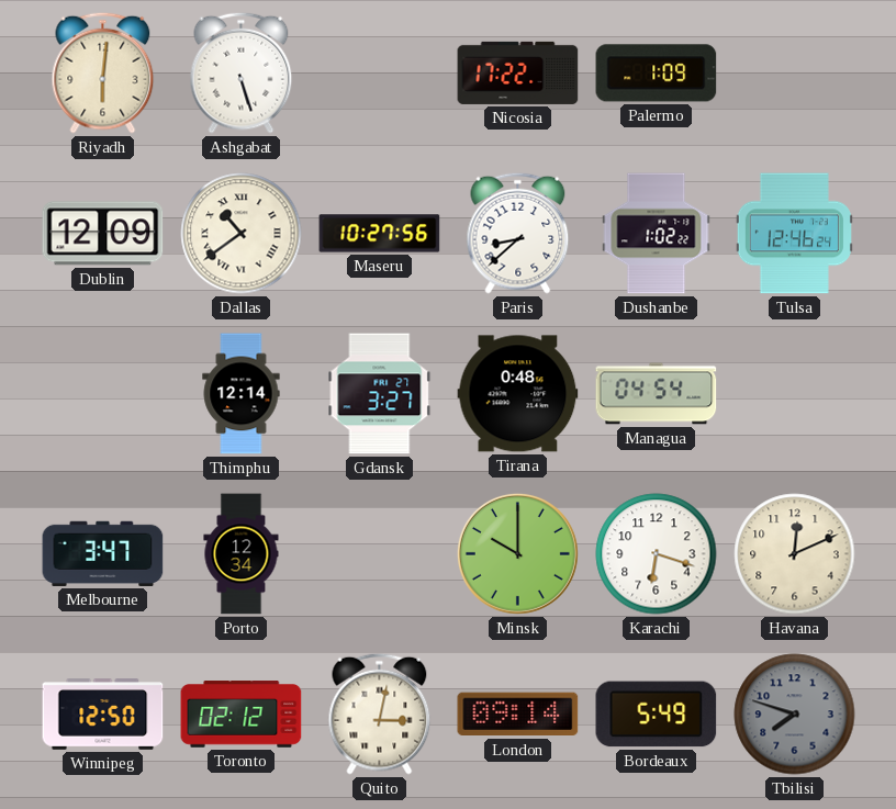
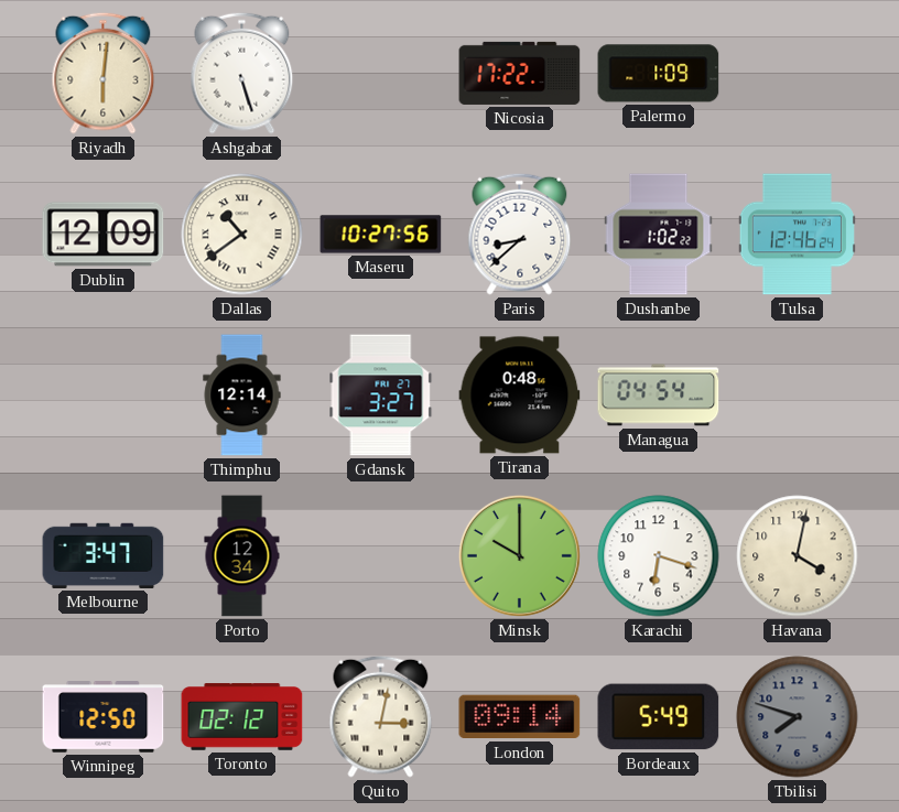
Havana: 12:11 -> 4:02 (798, 556)
